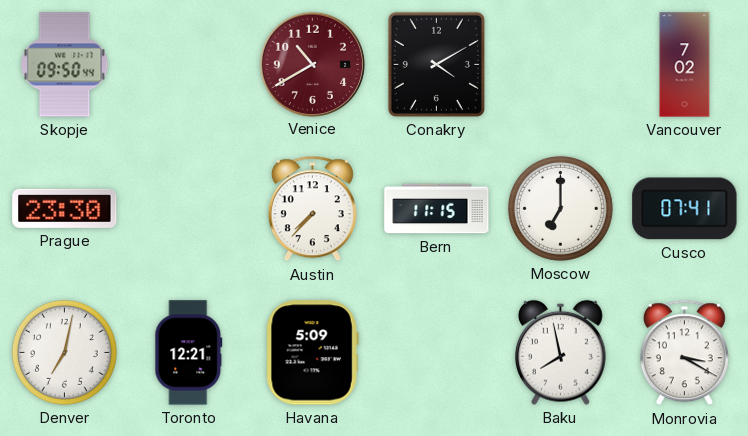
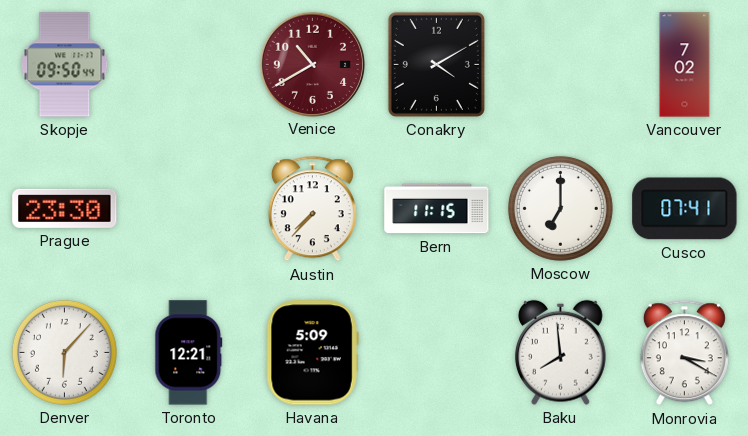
Denver: 7:02 -> 6:07 (64, 352)
Baku: 7:58 -> 7:59 (560, 352)
